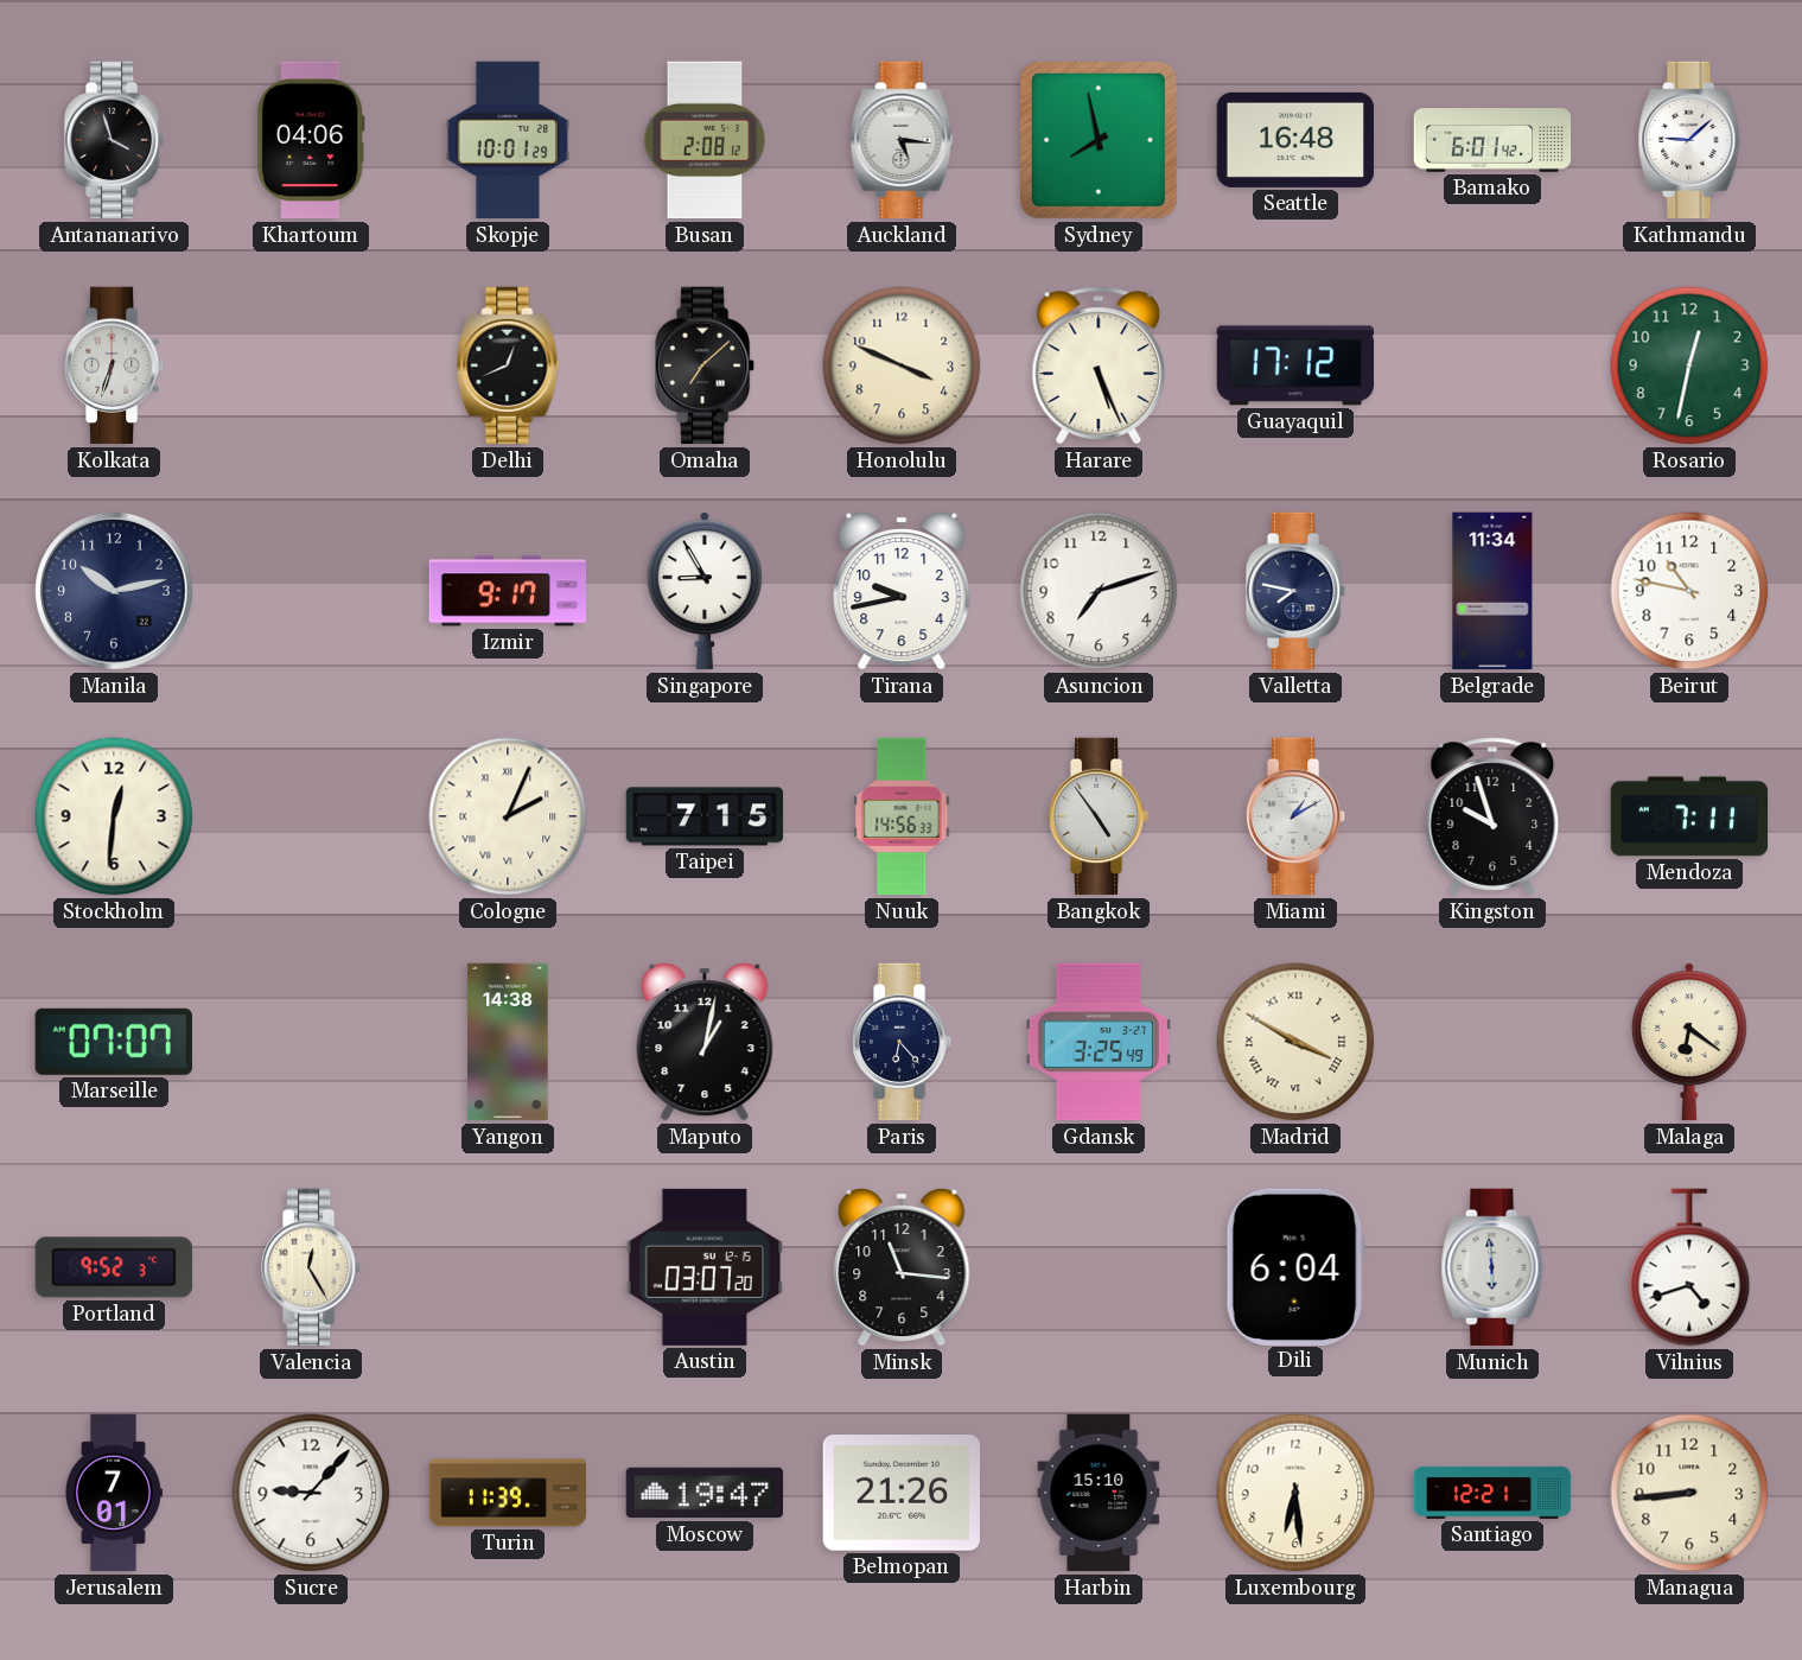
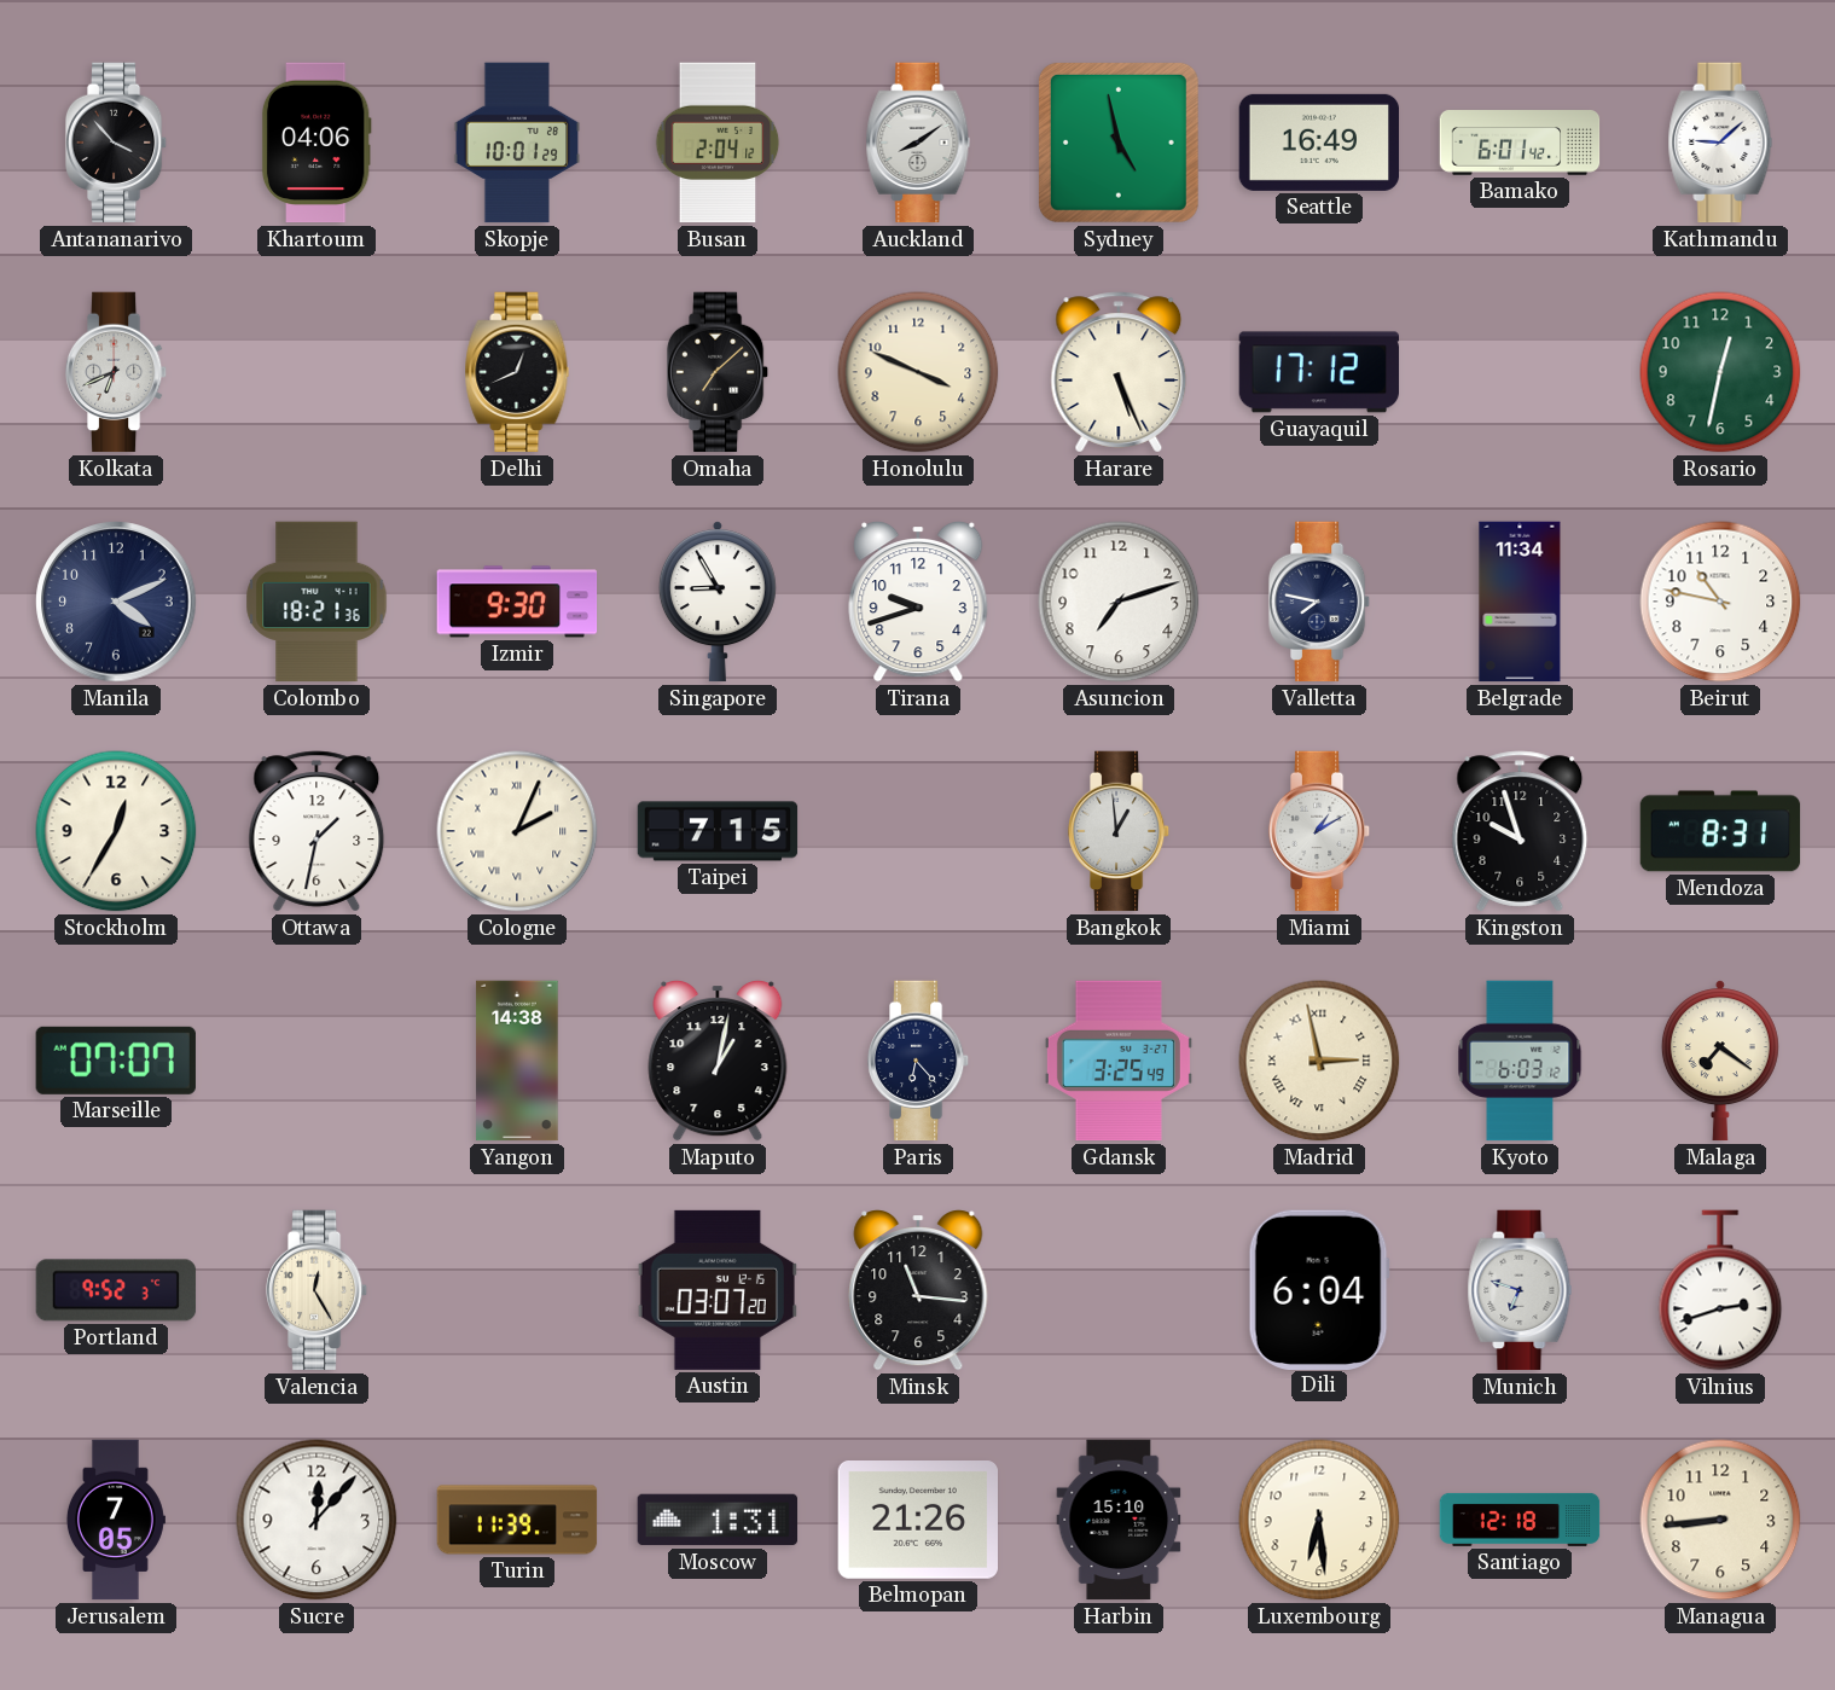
Antananarivo: 3:57 -> 3:53 (116, 143)
Busan: 2:08 -> 2:04 (718, 143)
Auckland: 5:16 -> 8:09 (918, 143)
Sydney: 7:58 -> 4:58 (1119, 143)
Seattle: 16:48 -> 16:49 (1319, 143)
Kolkata: 6:33 -> 6:41 (116, 372)
Manila: 10:13 -> 4:11 (116, 602)
Colombo: none -> 18:21 (317, 602)
Izmir: 9:17 -> 9:30 (517, 602)
Tirana: 9:43 -> 9:42 (918, 602)
Stockholm: 12:31 -> 12:35 (116, 831)
Ottawa: none -> 1:32 (317, 831)
Nuuk: 14:56 -> none (902, 816)
Bangkok: 4:54 -> 12:59 (1119, 831)
Mendoza: 7:11 -> 8:31 (1720, 831)
Madrid: 3:50 -> 2:58 (1319, 1061)
Kyoto: none -> 6:03 (1520, 1061)
Malaga: 6:21 -> 7:21 (1720, 1061)
Munich: 5:59 -> 6:48 (1520, 1290)
Vilnius: 4:42 -> 2:42 (1720, 1290)
Jerusalem: 7:01 -> 7:05 (115, 1520)
Sucre: 9:07 -> 12:07 (317, 1520)
Moscow: 19:47 -> 1:31 (718, 1520)
Santiago: 12:21 -> 12:18 (1520, 1520)
